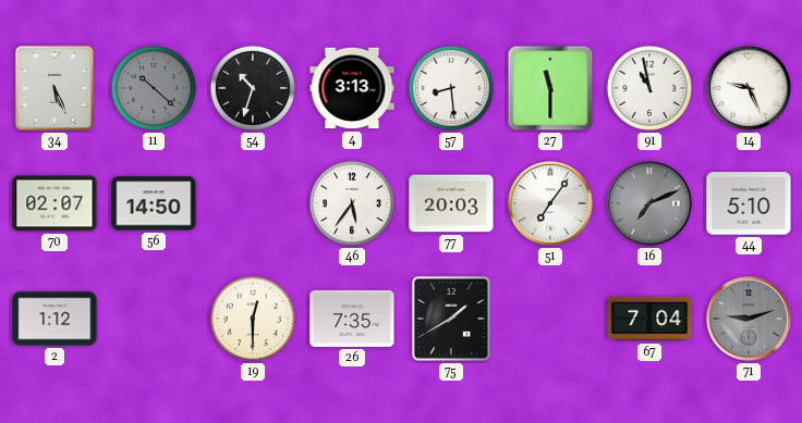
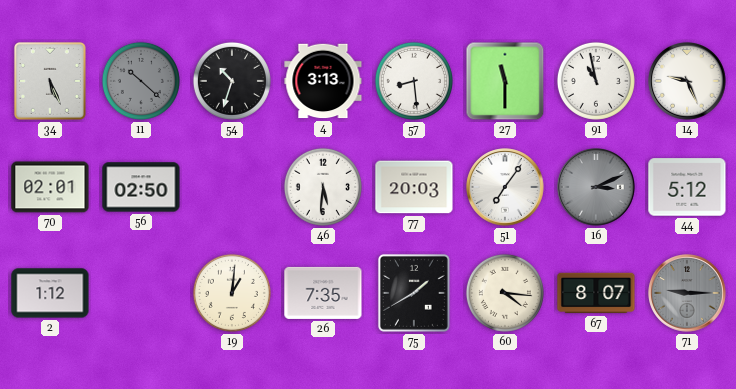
70: 02:07 -> 02:01 (50, 187)
56: 14:50 -> 02:50 (141, 187)
46: 5:36 -> 5:31 (323, 187)
16: 7:11 -> 3:11 (596, 187)
44: 5:10 -> 5:12 (687, 187)
19: 12:30 -> 1:01 (232, 293)
60: none -> 4:16 (505, 293)
67: 7:04 -> 8:07 (596, 293)
71: 9:12 -> 9:15 (687, 293)
